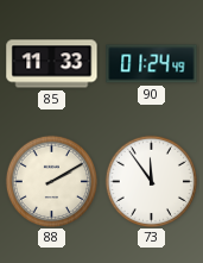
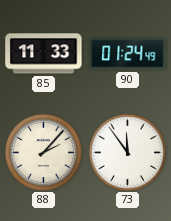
88: 2:10 -> 2:07 (43, 152)
